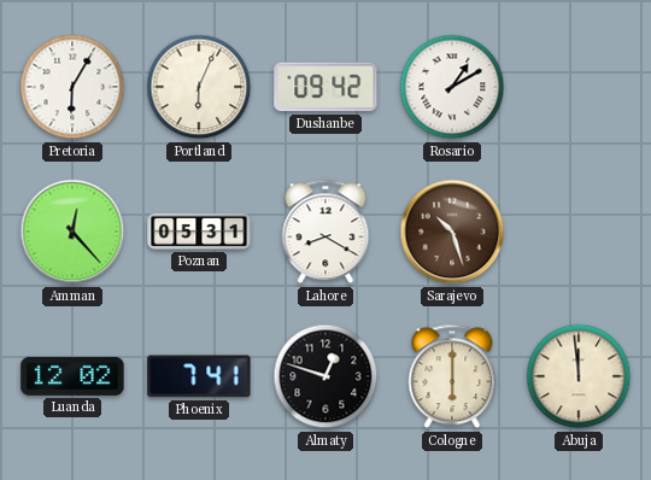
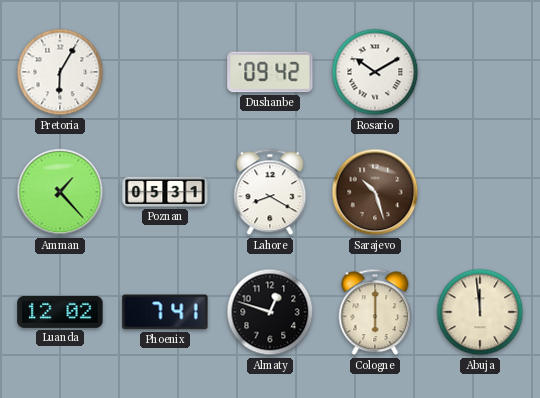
Portland: 6:04 -> none (199, 87)
Rosario: 1:10 -> 10:10 (375, 72)
Amman: 12:23 -> 1:23 (60, 192)
